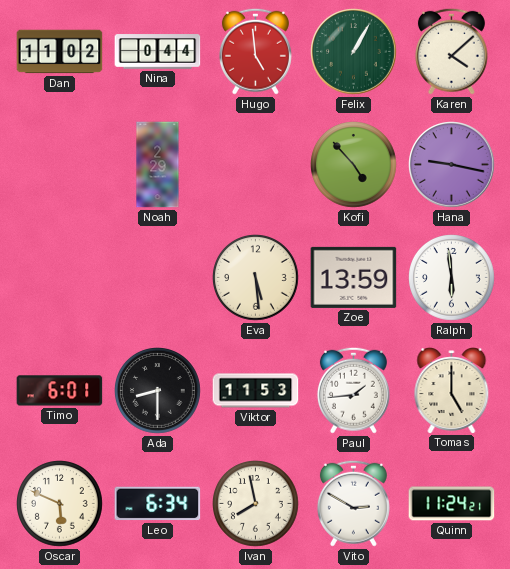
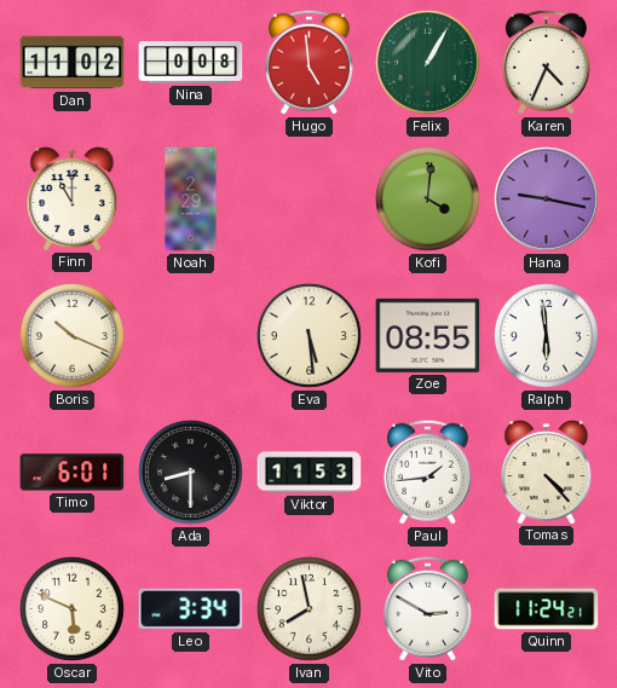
Nina: 0:44 -> 0:08 (191, 63)
Karen: 4:08 -> 4:34 (546, 62)
Finn: none -> 11:00 (73, 200)
Kofi: 4:53 -> 4:01 (428, 200)
Boris: none -> 10:19 (73, 336)
Zoe: 13:59 -> 08:55 (428, 335)
Tomas: 5:00 -> 4:23 (547, 473)
Leo: 6:34 -> 3:34 (191, 609)
